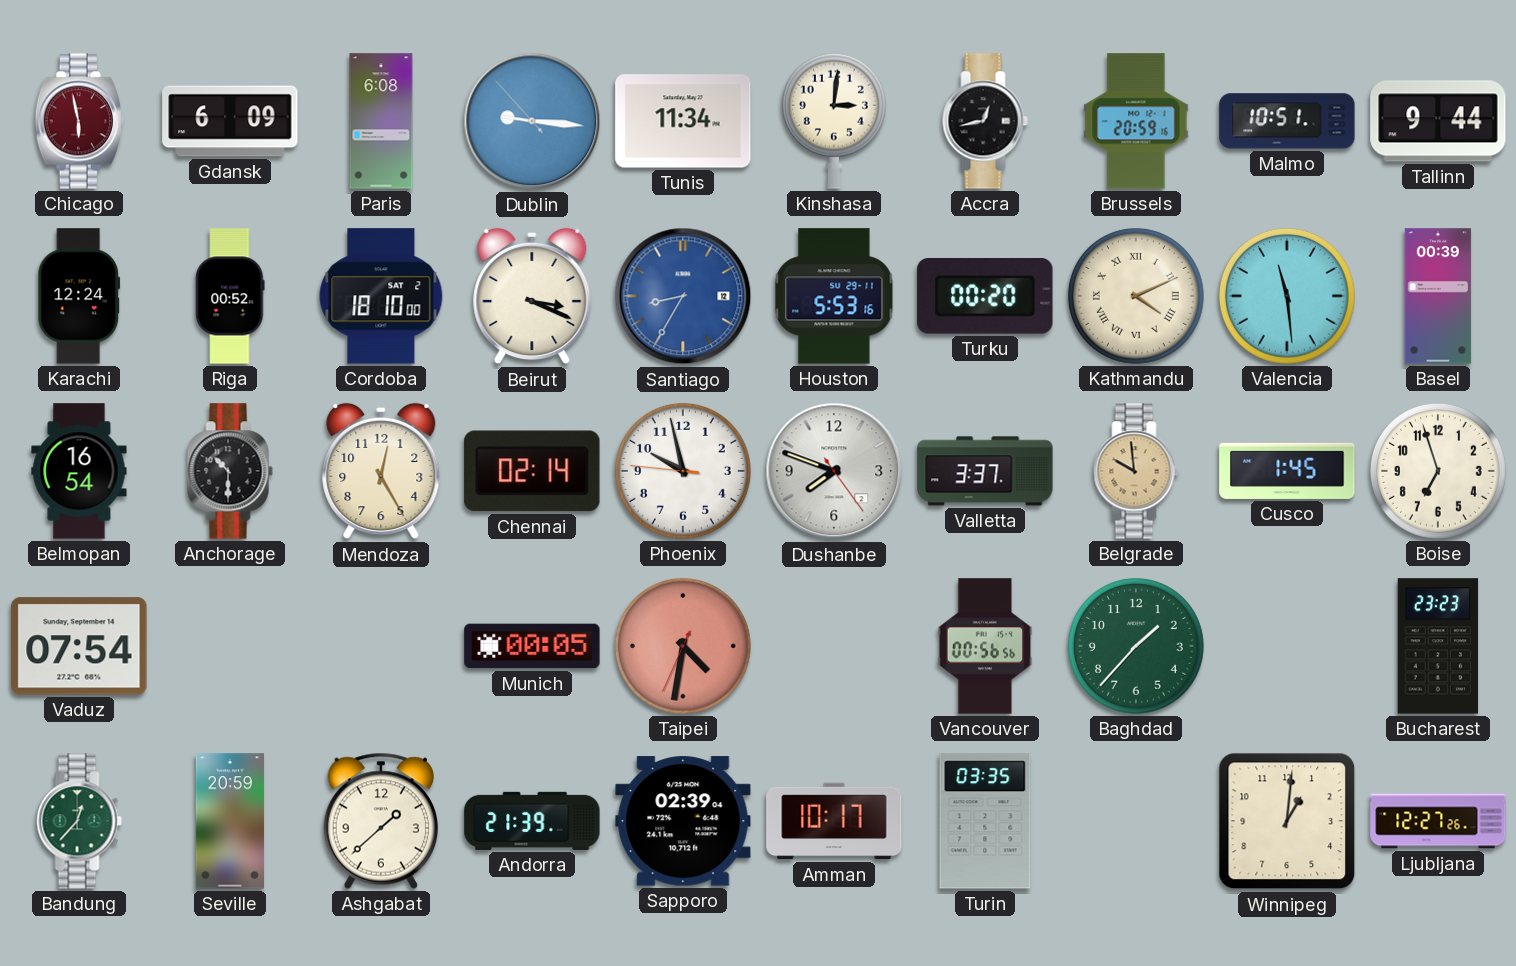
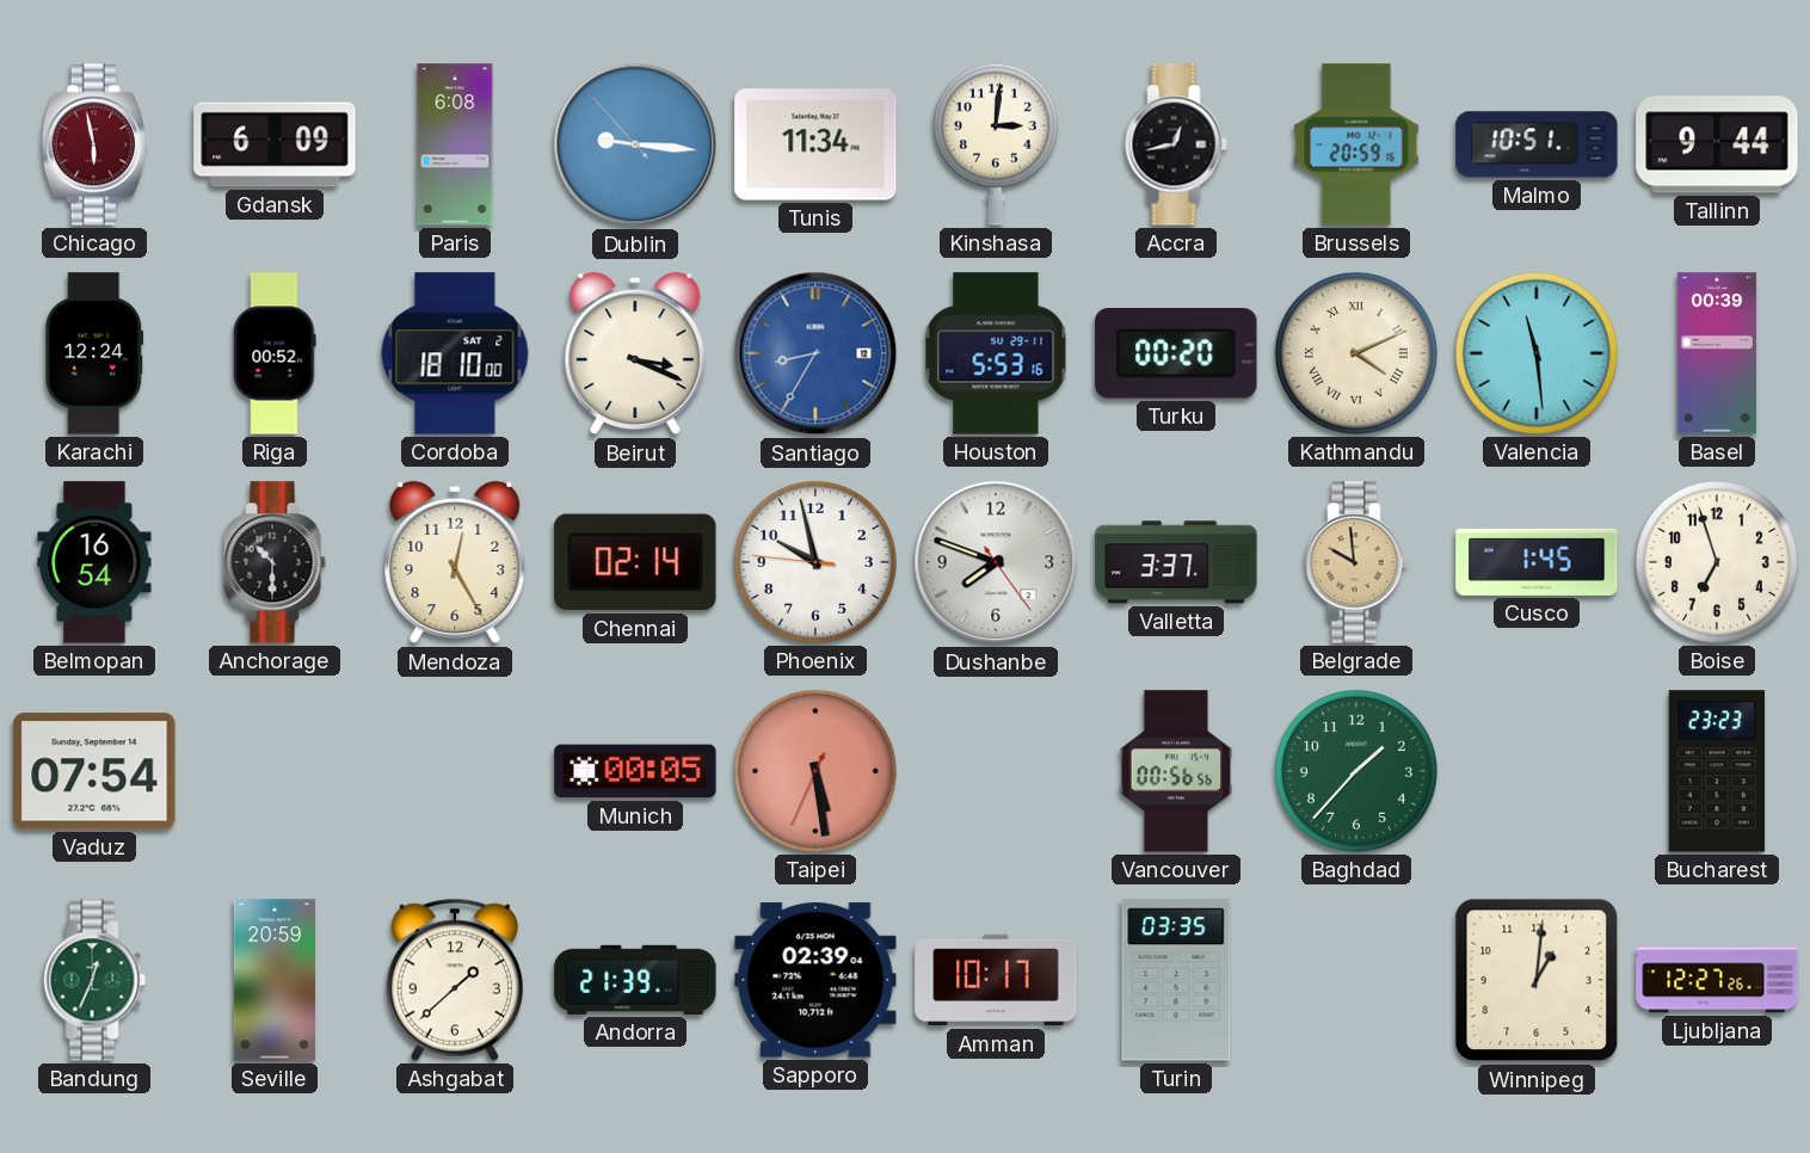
Taipei: 4:31 -> 5:28 (815, 771)
Bandung: 12:37 -> 12:34 (94, 980)
